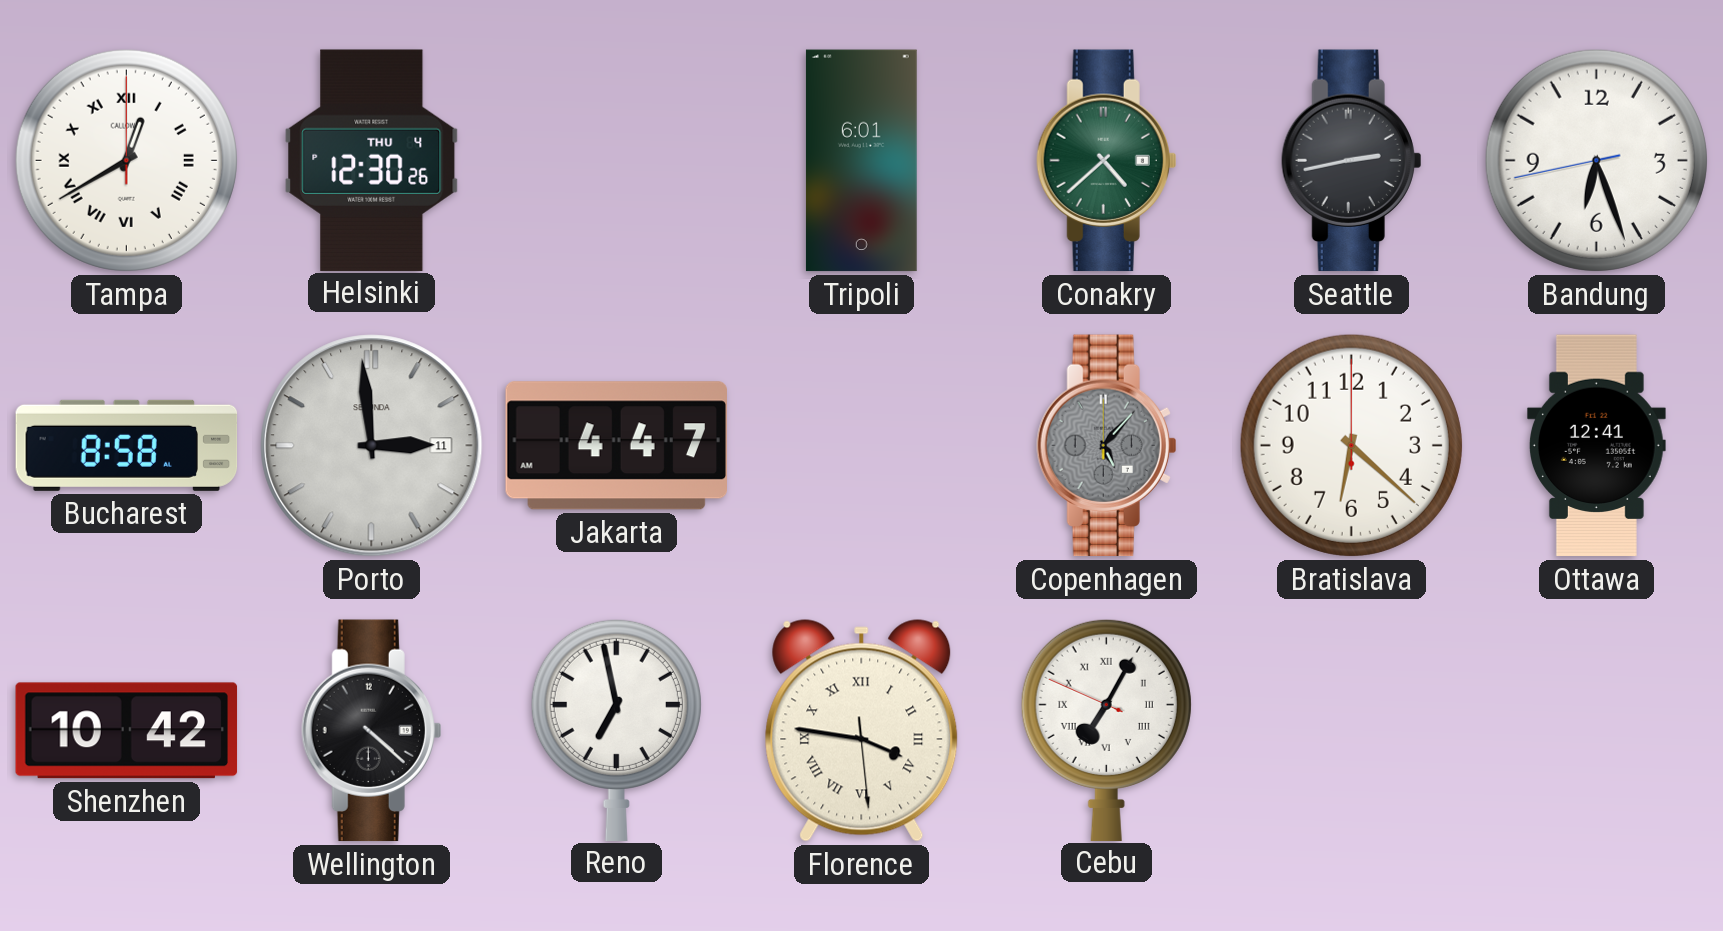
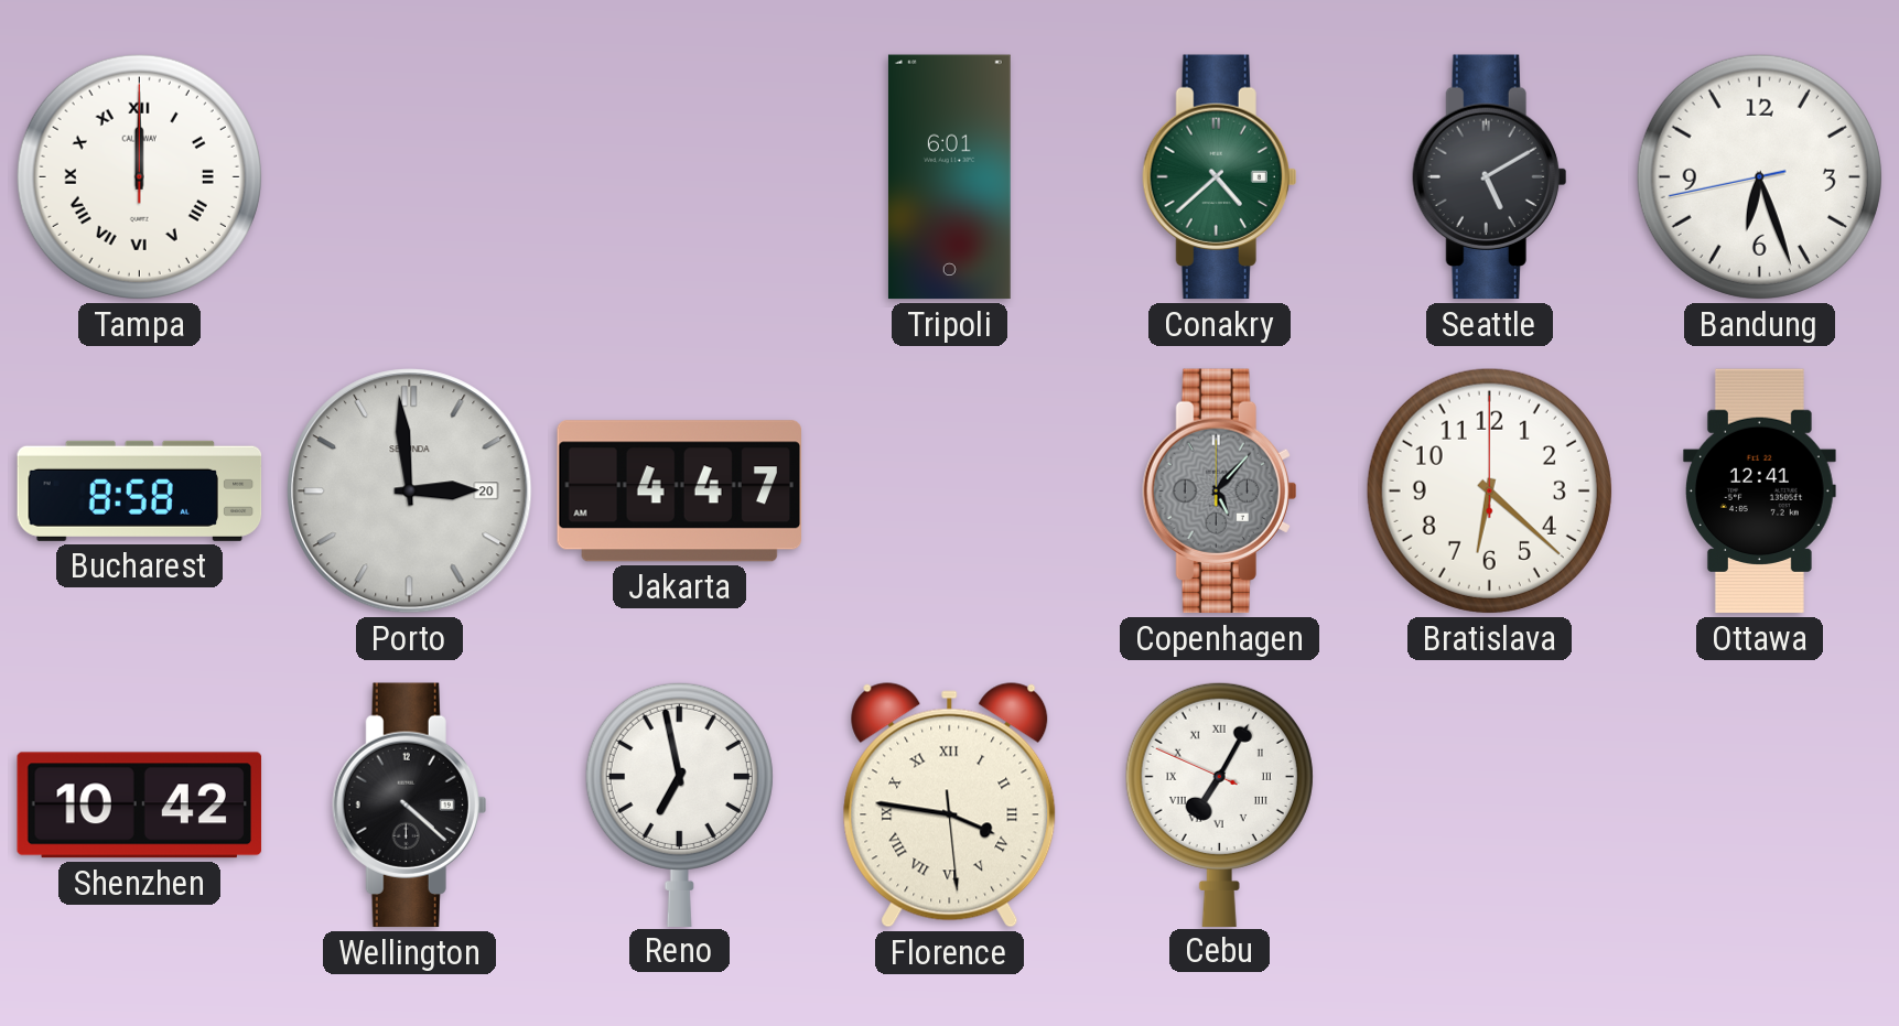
Tampa: 12:40 -> 12:00 (139, 176)
Helsinki: 12:30 -> none (372, 160)
Seattle: 2:43 -> 5:10 (1490, 177)
Porto date: 11 -> 20 (410, 492)
